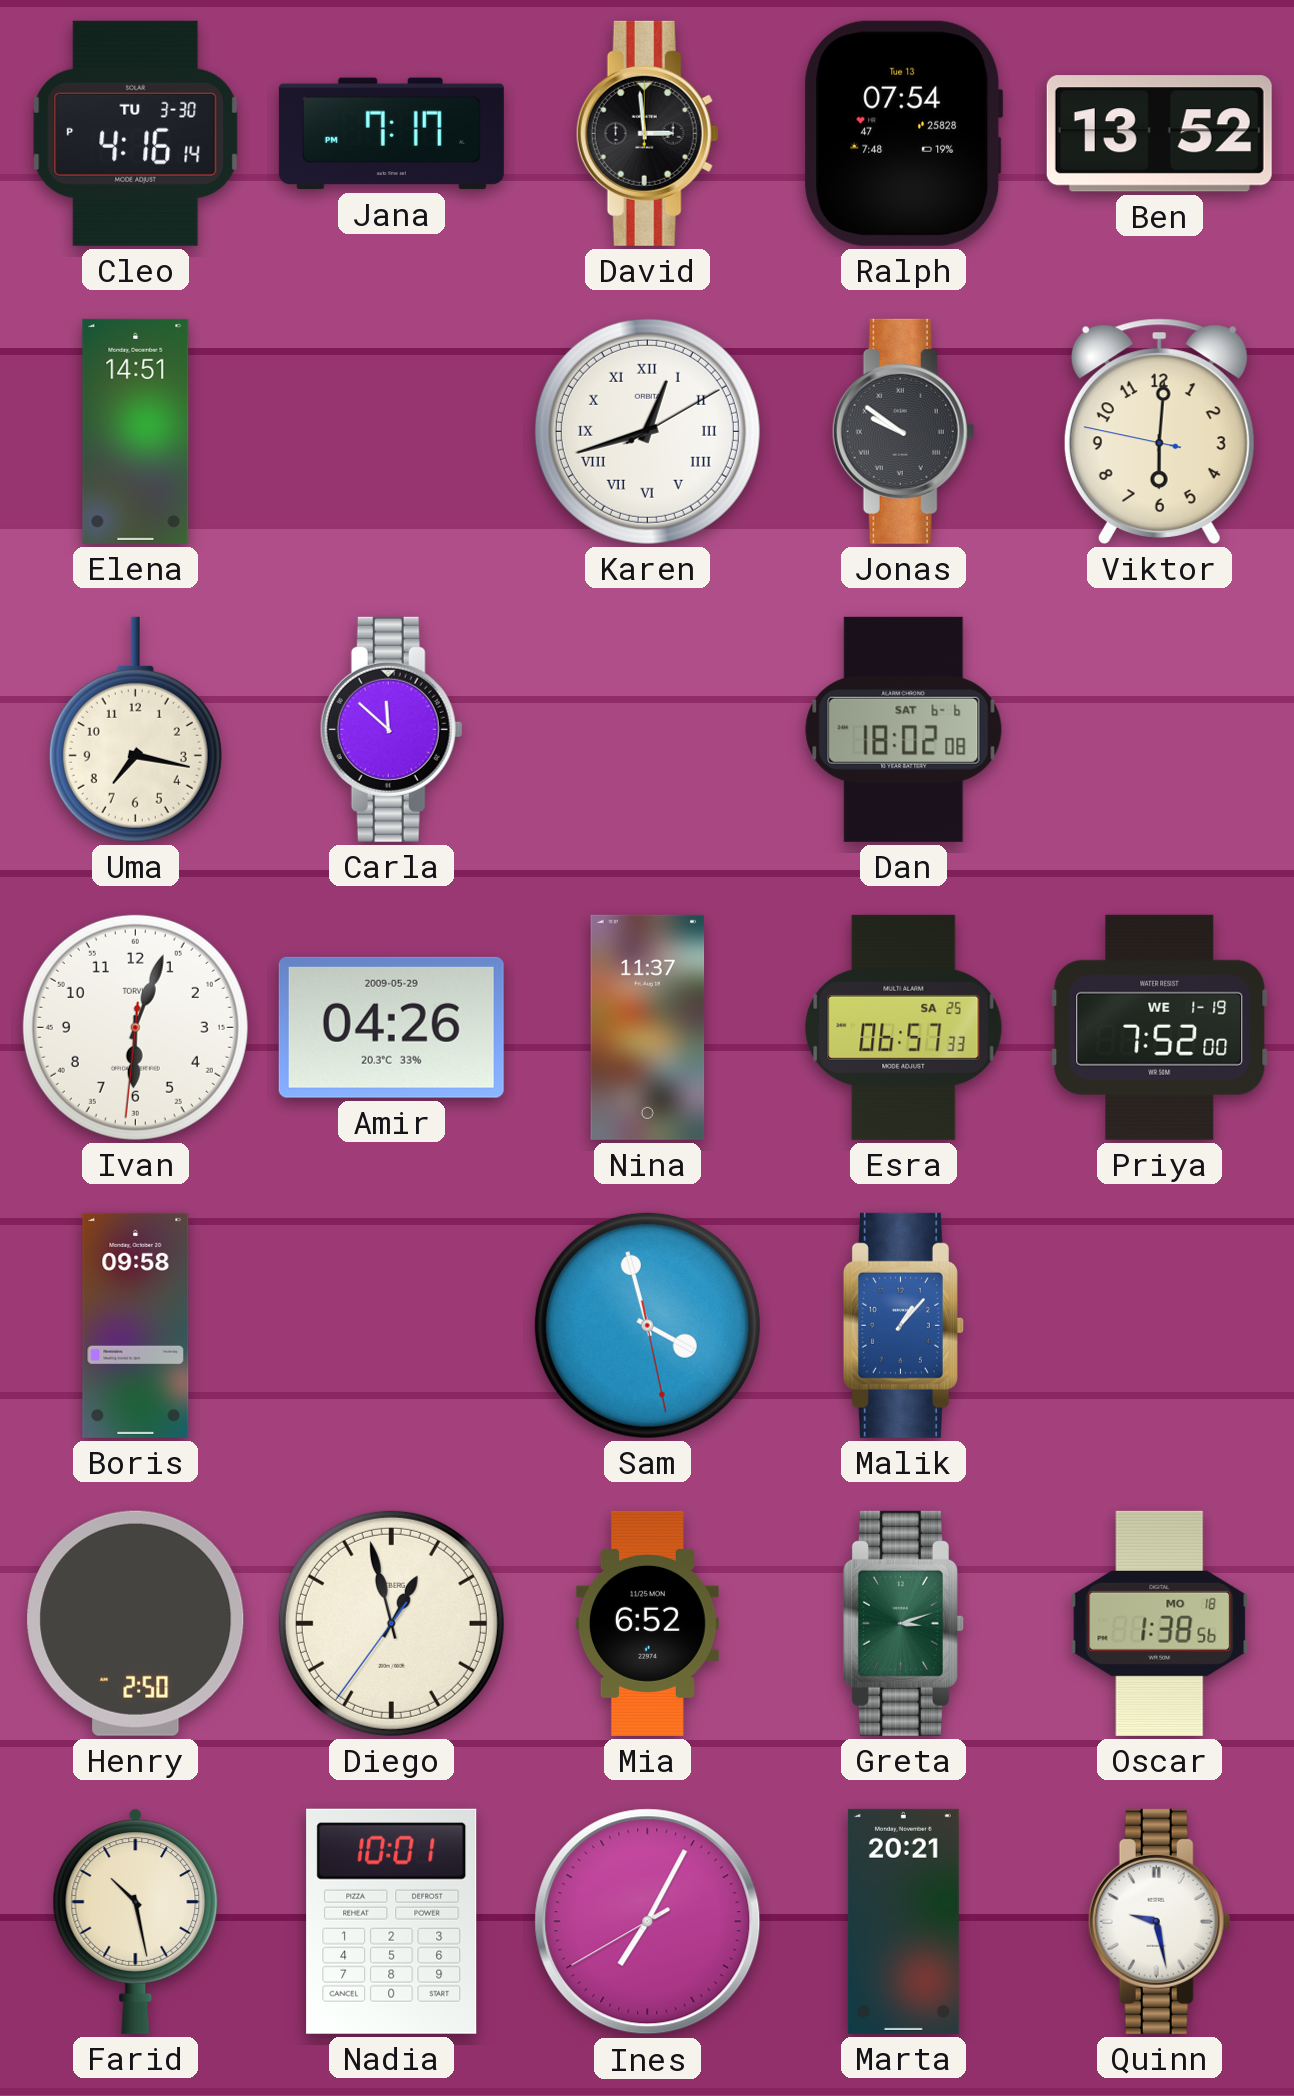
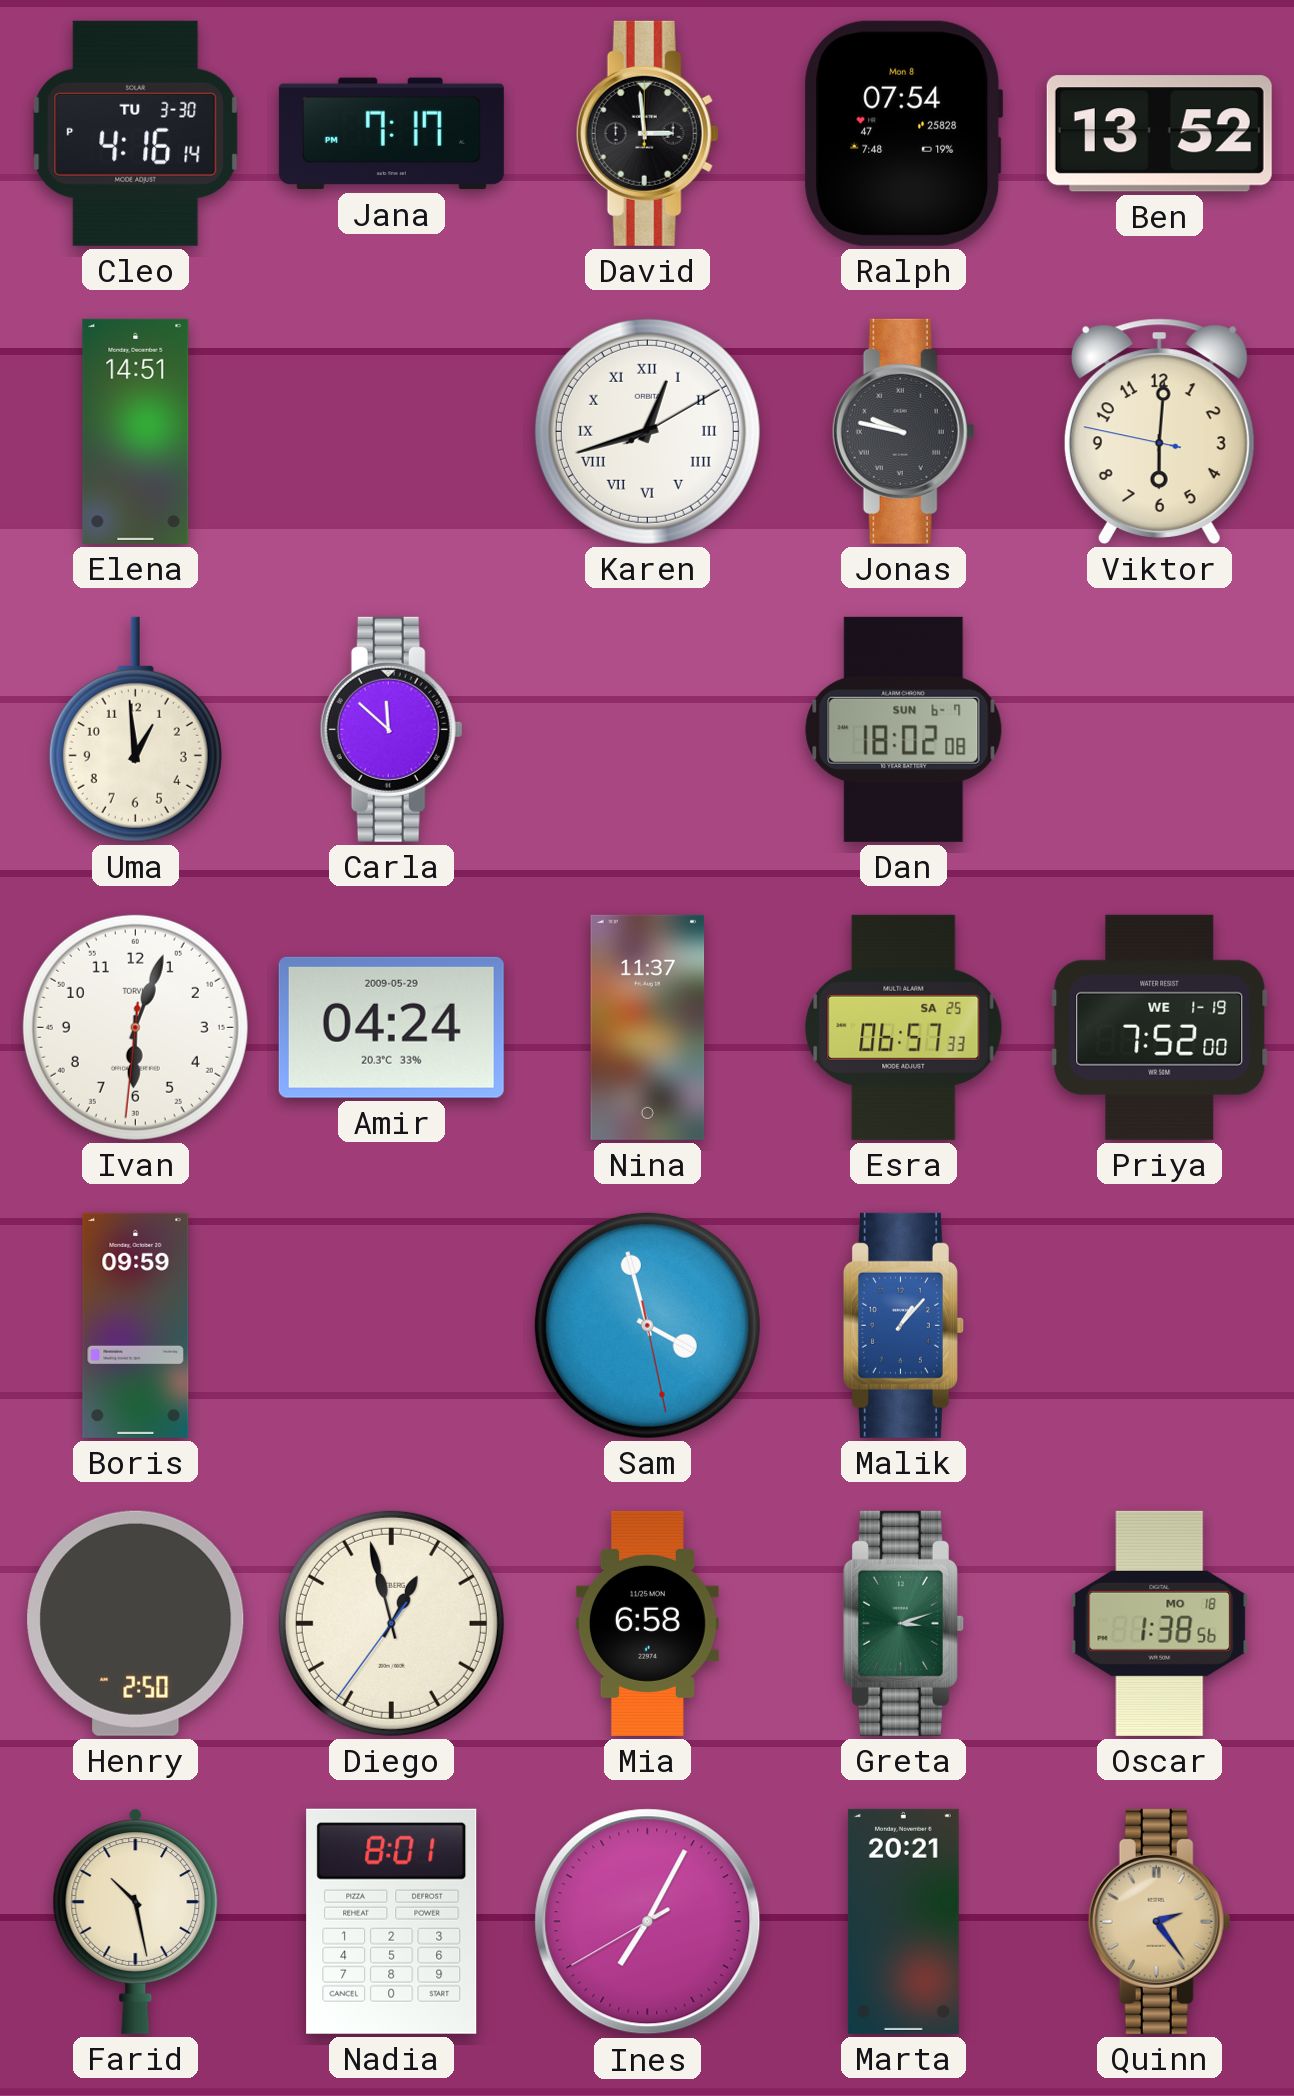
Ralph date: Tue 13 -> Mon 8 (904, 133)
Jonas: 9:51 -> 9:47 (903, 431)
Uma: 7:17 -> 12:59 (135, 729)
Dan date: SAT 6-6 -> SUN 6-7 (904, 729)
Amir: 04:26 -> 04:24 (391, 1027)
Boris: 09:58 -> 09:59 (136, 1325)
Mia: 6:52 -> 6:58 (647, 1623)
Nadia: 10:01 -> 8:01 (392, 1921)
Quinn: 9:28 -> 2:24 (1159, 1921)
Quinn dial: white -> champagne (1159, 1921)
